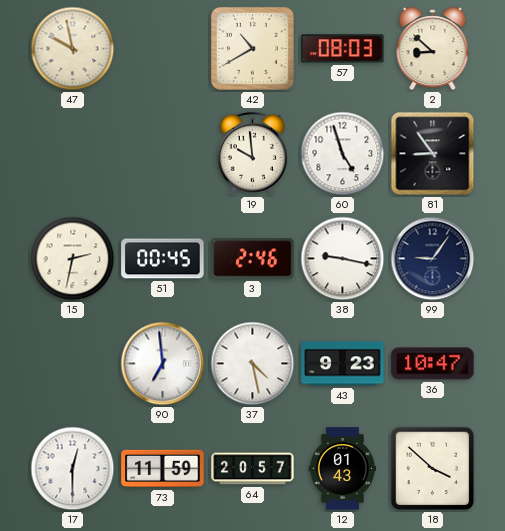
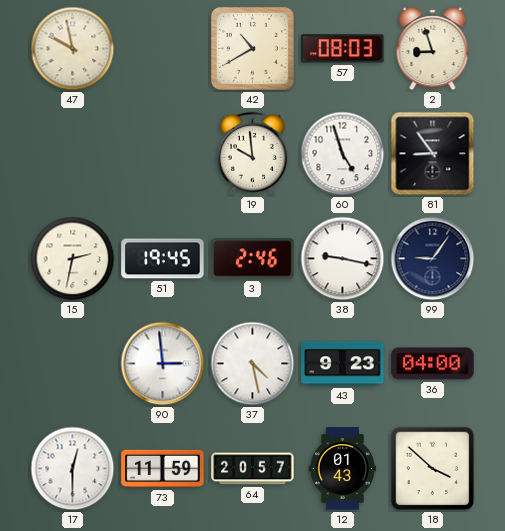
2: 8:52 -> 8:57 (433, 49)
51: 00:45 -> 19:45 (163, 259)
90: 6:59 -> 2:59 (163, 364)
36: 10:47 -> 04:00 (433, 364)
